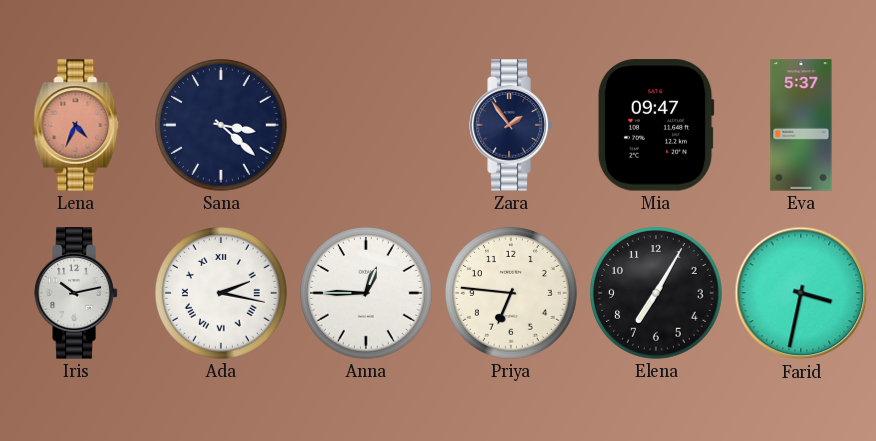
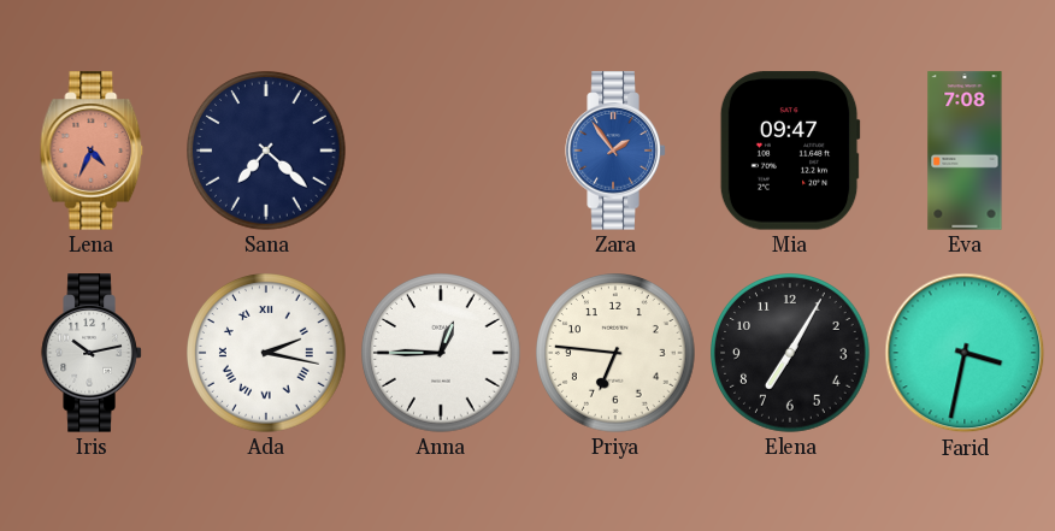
Sana: 3:22 -> 7:22 (267, 152)
Zara dial: navy -> blue (615, 151)
Eva: 5:37 -> 7:08 (965, 151)
